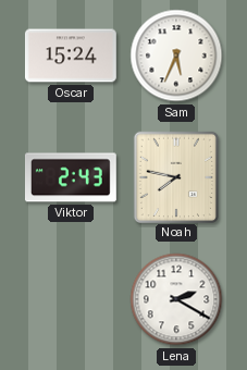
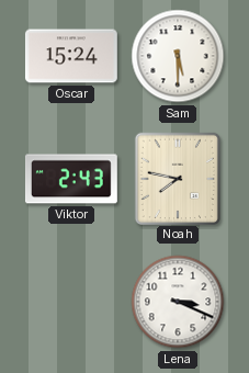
Sam: 5:34 -> 5:30 (178, 56)
Lena: 2:20 -> 3:19 (178, 302)
